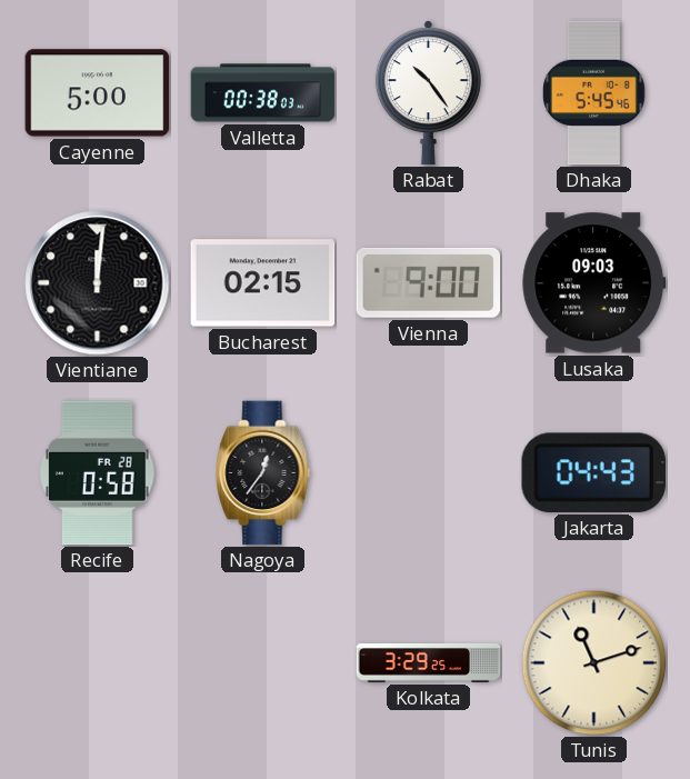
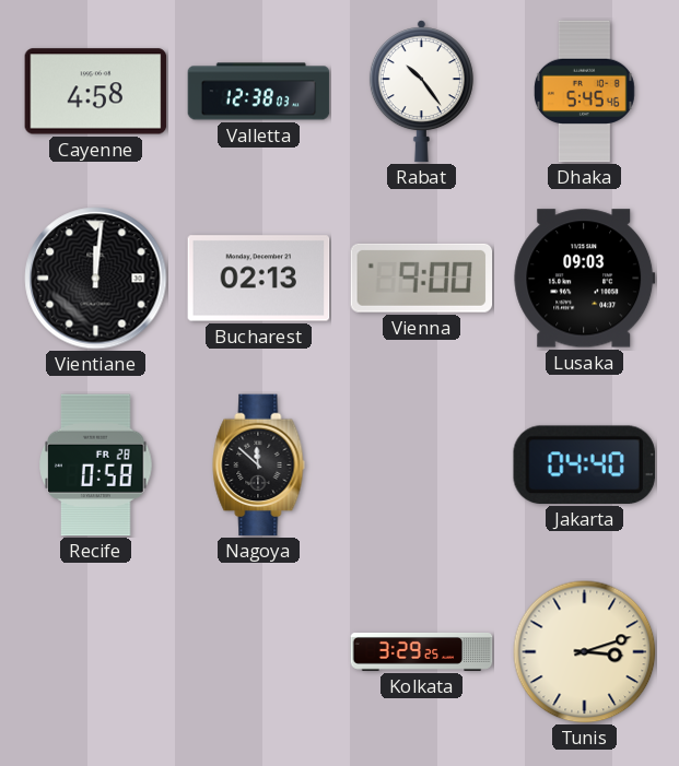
Cayenne: 5:00 -> 4:58 (96, 92)
Valletta: 00:38 -> 12:38 (259, 92)
Bucharest: 02:15 -> 02:13 (259, 279)
Nagoya: 12:36 -> 11:52 (259, 466)
Jakarta: 04:43 -> 04:40 (584, 464)
Tunis: 11:12 -> 3:12 (585, 652)
